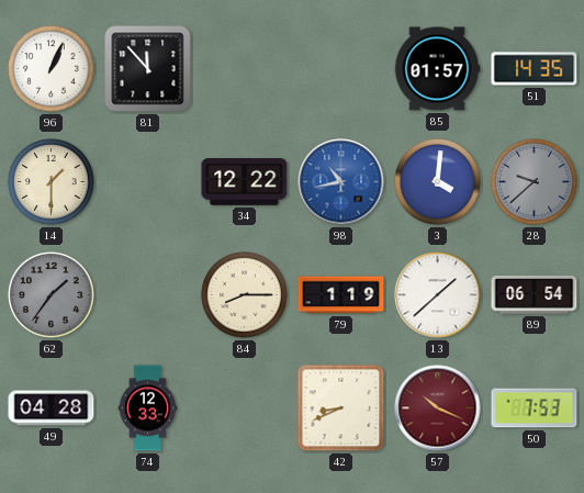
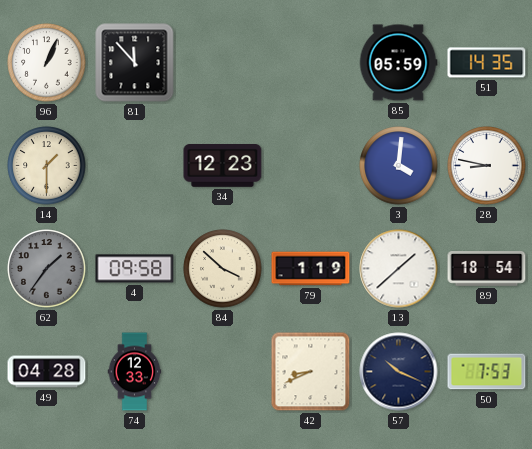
85: 01:57 -> 05:59 (398, 63)
34: 12:22 -> 12:23 (223, 166)
98: 10:43 -> none (341, 182)
28: 9:38 -> 8:47 (487, 166)
28 dial: grey -> white (487, 166)
4: none -> 09:58 (135, 269)
84: 8:15 -> 3:52 (223, 269)
89: 06:54 -> 18:54 (487, 269)
57 dial: burgundy -> navy (399, 372)
